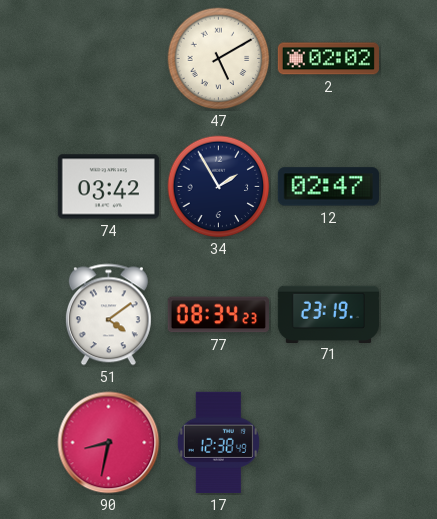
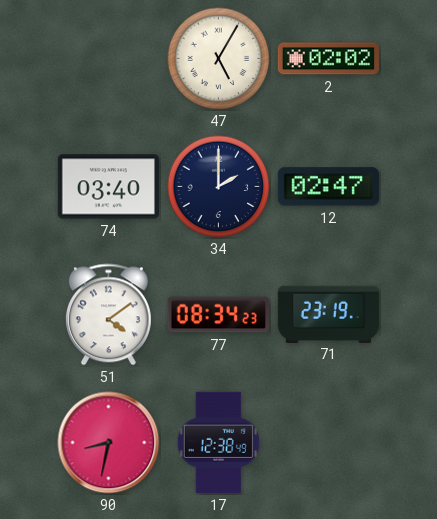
47: 5:10 -> 5:05 (219, 59)
74: 03:42 -> 03:40 (108, 187)
34: 1:55 -> 2:00 (219, 187)
